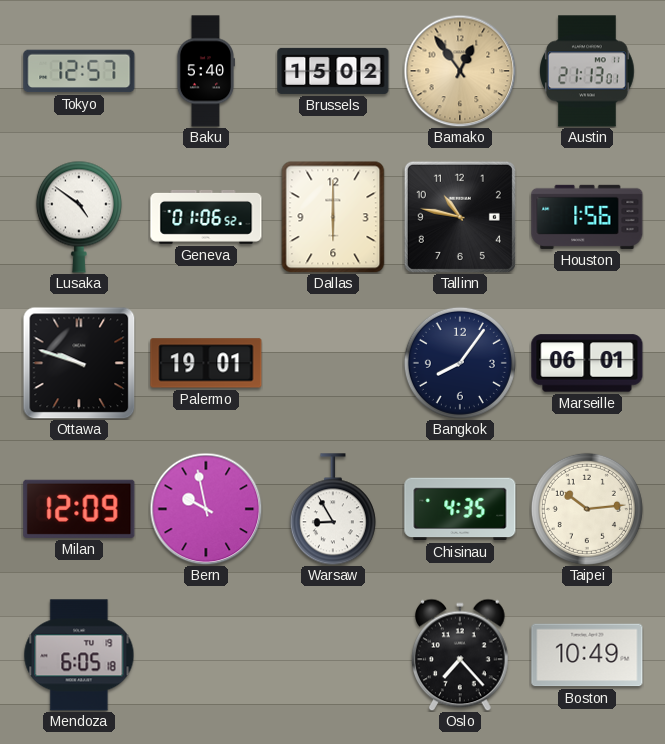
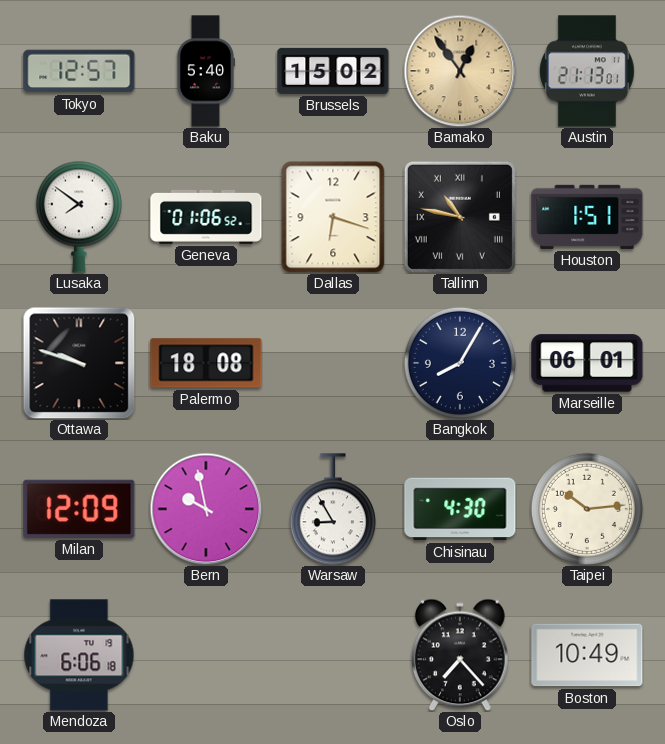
Lusaka: 4:51 -> 7:51 (79, 217)
Dallas: 6:00 -> 6:18 (333, 217)
Tallinn numerals: Arabic -> Roman (460, 217)
Houston: 1:56 -> 1:51 (587, 217)
Palermo: 19:01 -> 18:08 (206, 363)
Bangkok: 8:06 -> 8:05 (460, 363)
Chisinau: 4:35 -> 4:30 (460, 509)
Mendoza: 6:05 -> 6:06 (79, 655)
